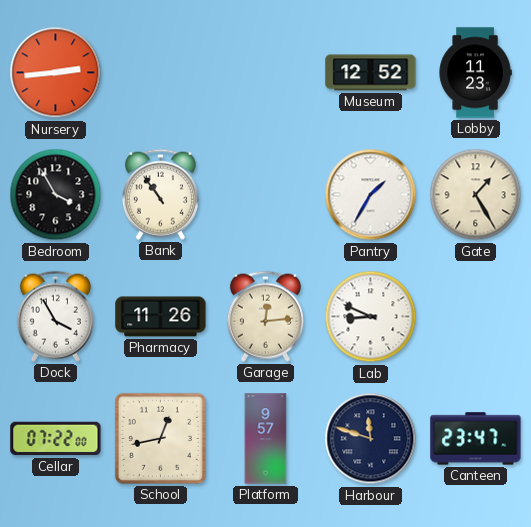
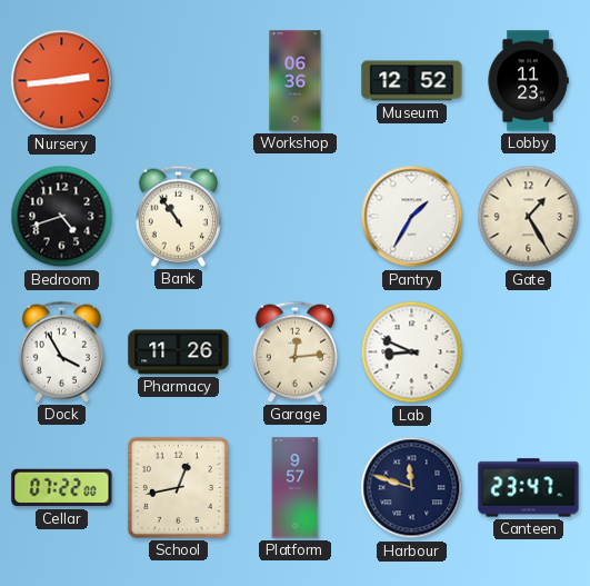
Workshop: none -> 06:36 (296, 81)
Bedroom: 3:55 -> 4:42 (62, 217)
